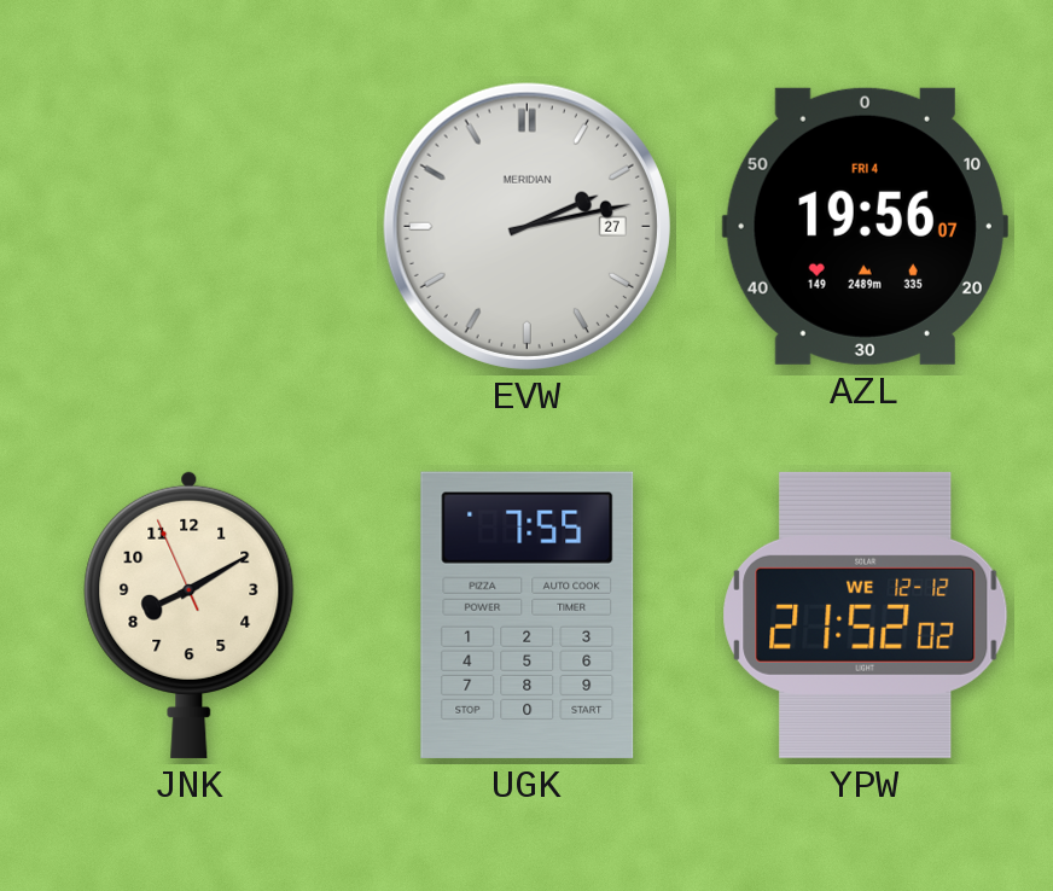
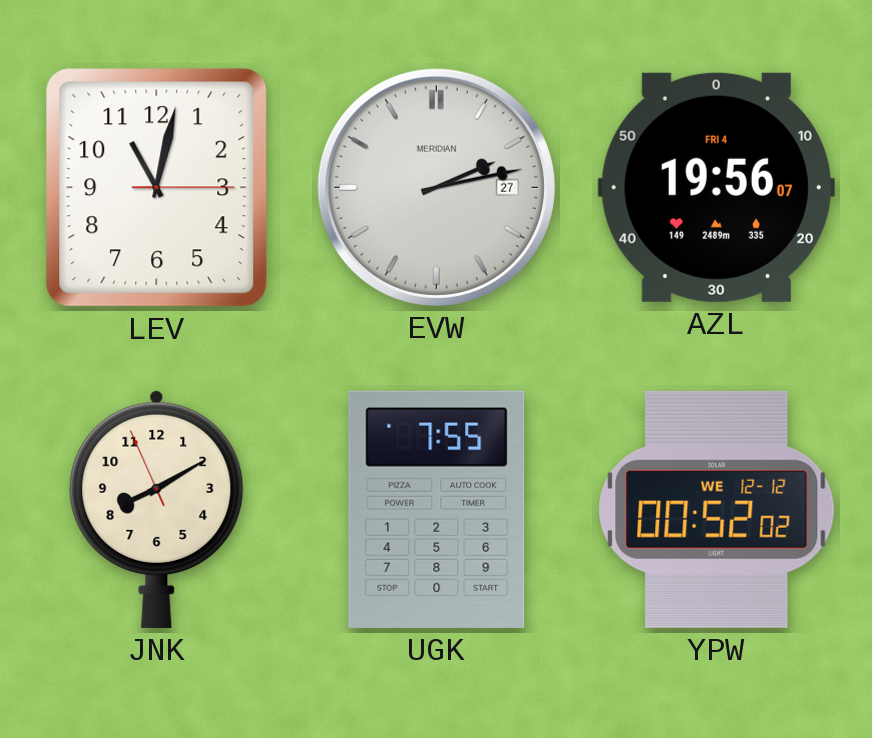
LEV: none -> 11:02 (157, 188)
YPW: 21:52 -> 00:52 (717, 509)
